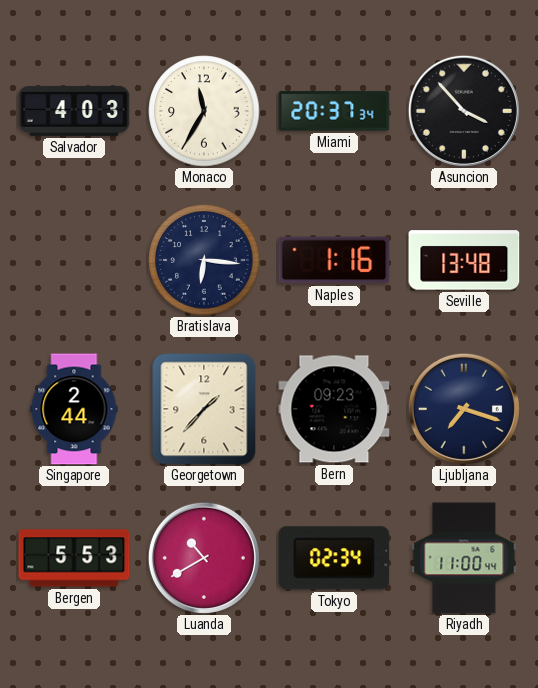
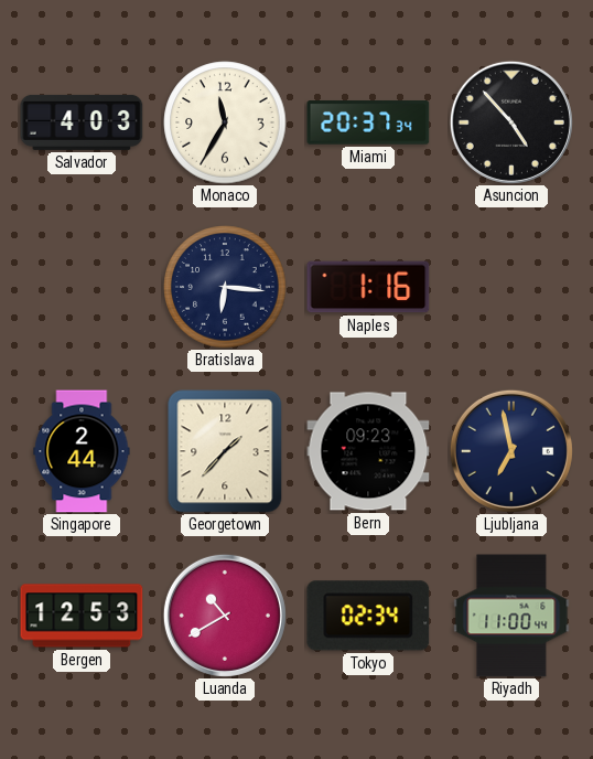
Asuncion: 3:53 -> 4:53 (511, 122)
Seville: 13:48 -> none (464, 260)
Ljubljana: 7:18 -> 6:58 (511, 451)
Bergen: 5:53 -> 12:53 (82, 616)
